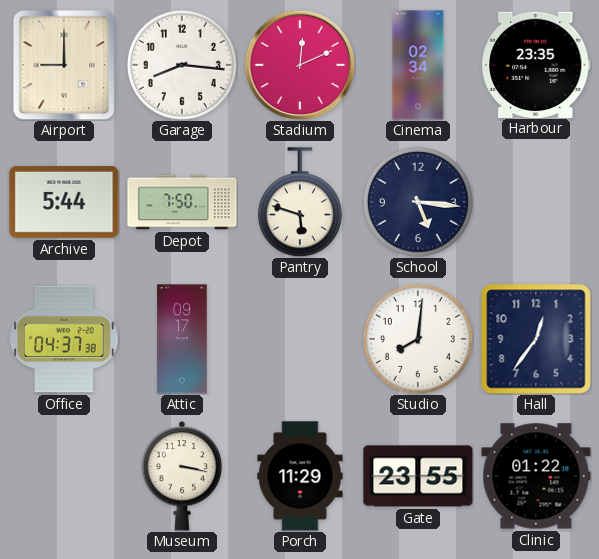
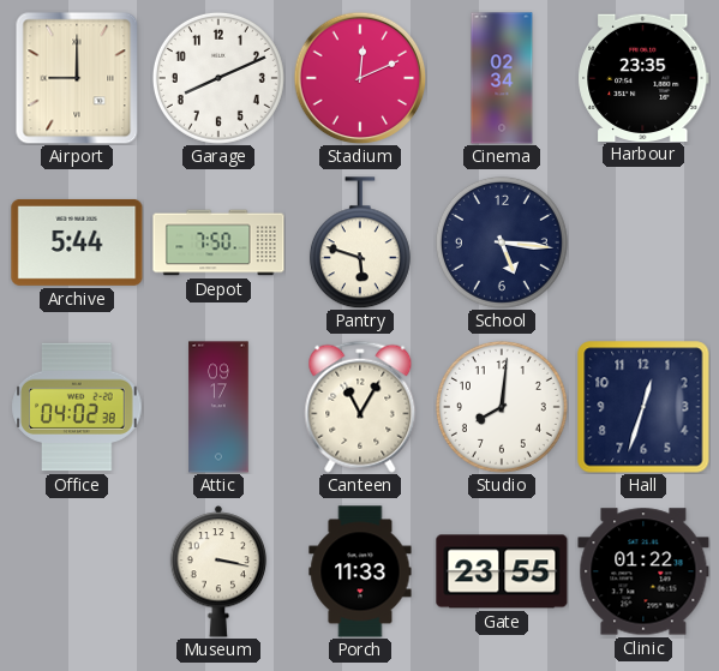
Garage: 8:16 -> 8:11 (218, 78)
Office: 04:37 -> 04:02 (77, 407)
Canteen: none -> 11:05 (360, 407)
Hall: 12:36 -> 12:33 (643, 407)
Porch: 11:29 -> 11:33 (360, 571)
